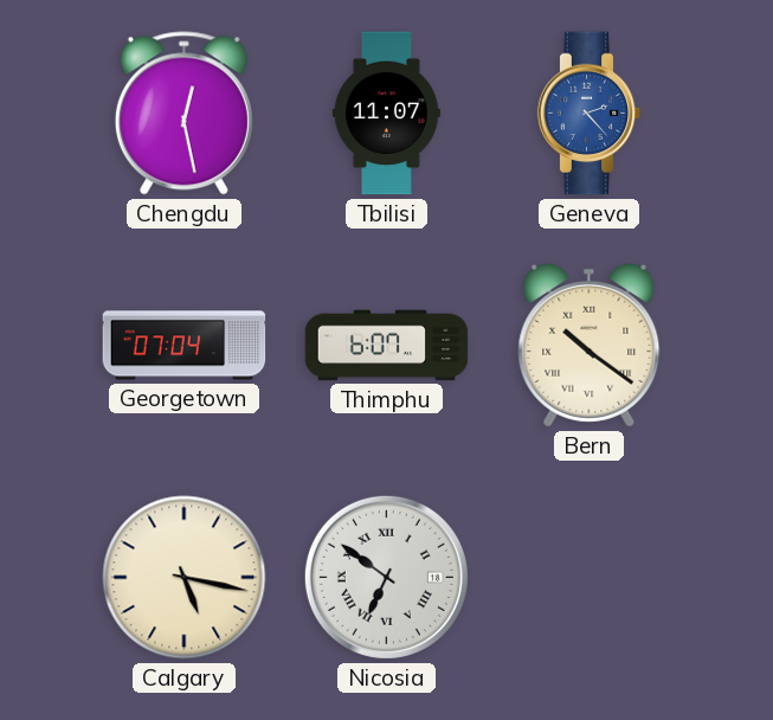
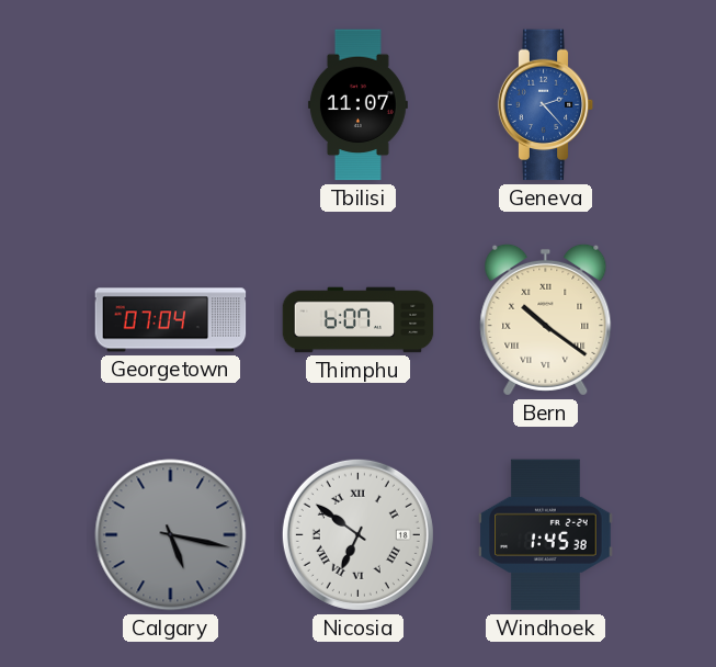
Chengdu: 12:28 -> none (183, 114)
Calgary dial: cream -> grey (171, 535)
Windhoek: none -> 1:45 (546, 535)
